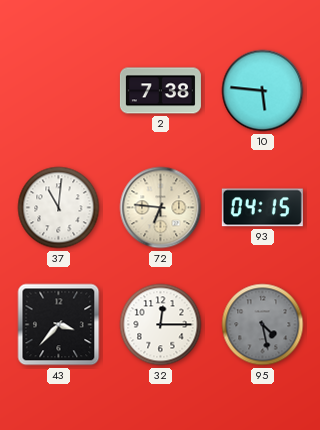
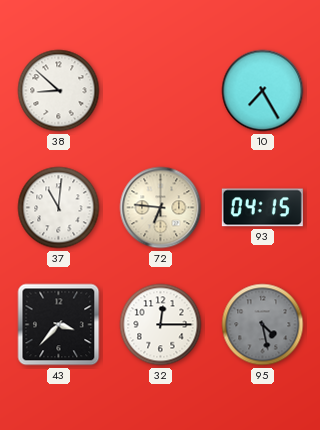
38: none -> 8:52 (59, 91)
2: 7:38 -> none (160, 91)
10: 5:46 -> 7:25 (263, 91)
